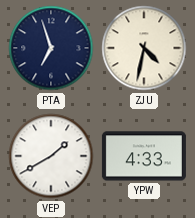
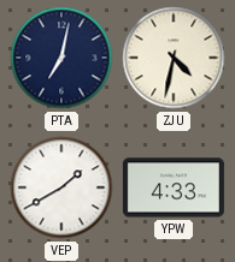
PTA: 6:57 -> 7:02 (61, 58)
